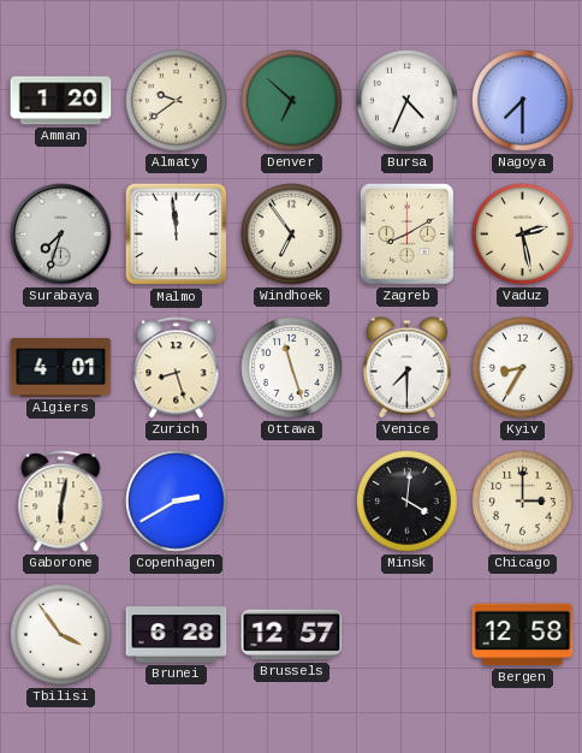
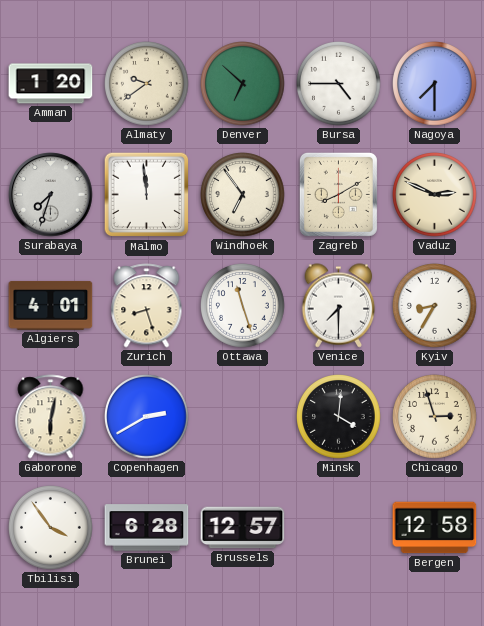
Bursa: 4:34 -> 4:45 (339, 84)
Vaduz: 2:28 -> 2:49 (435, 195)
Chicago: 3:00 -> 2:57 (435, 417)
